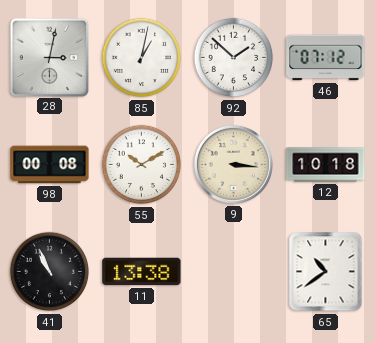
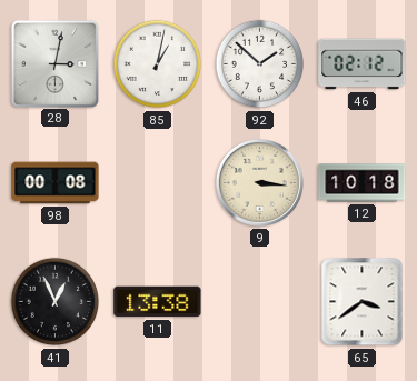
46: 07:12 -> 02:12 (363, 64)
55: 10:10 -> none (142, 165)
41: 10:56 -> 12:56 (56, 302)
65: 10:39 -> 3:39 (363, 302)
